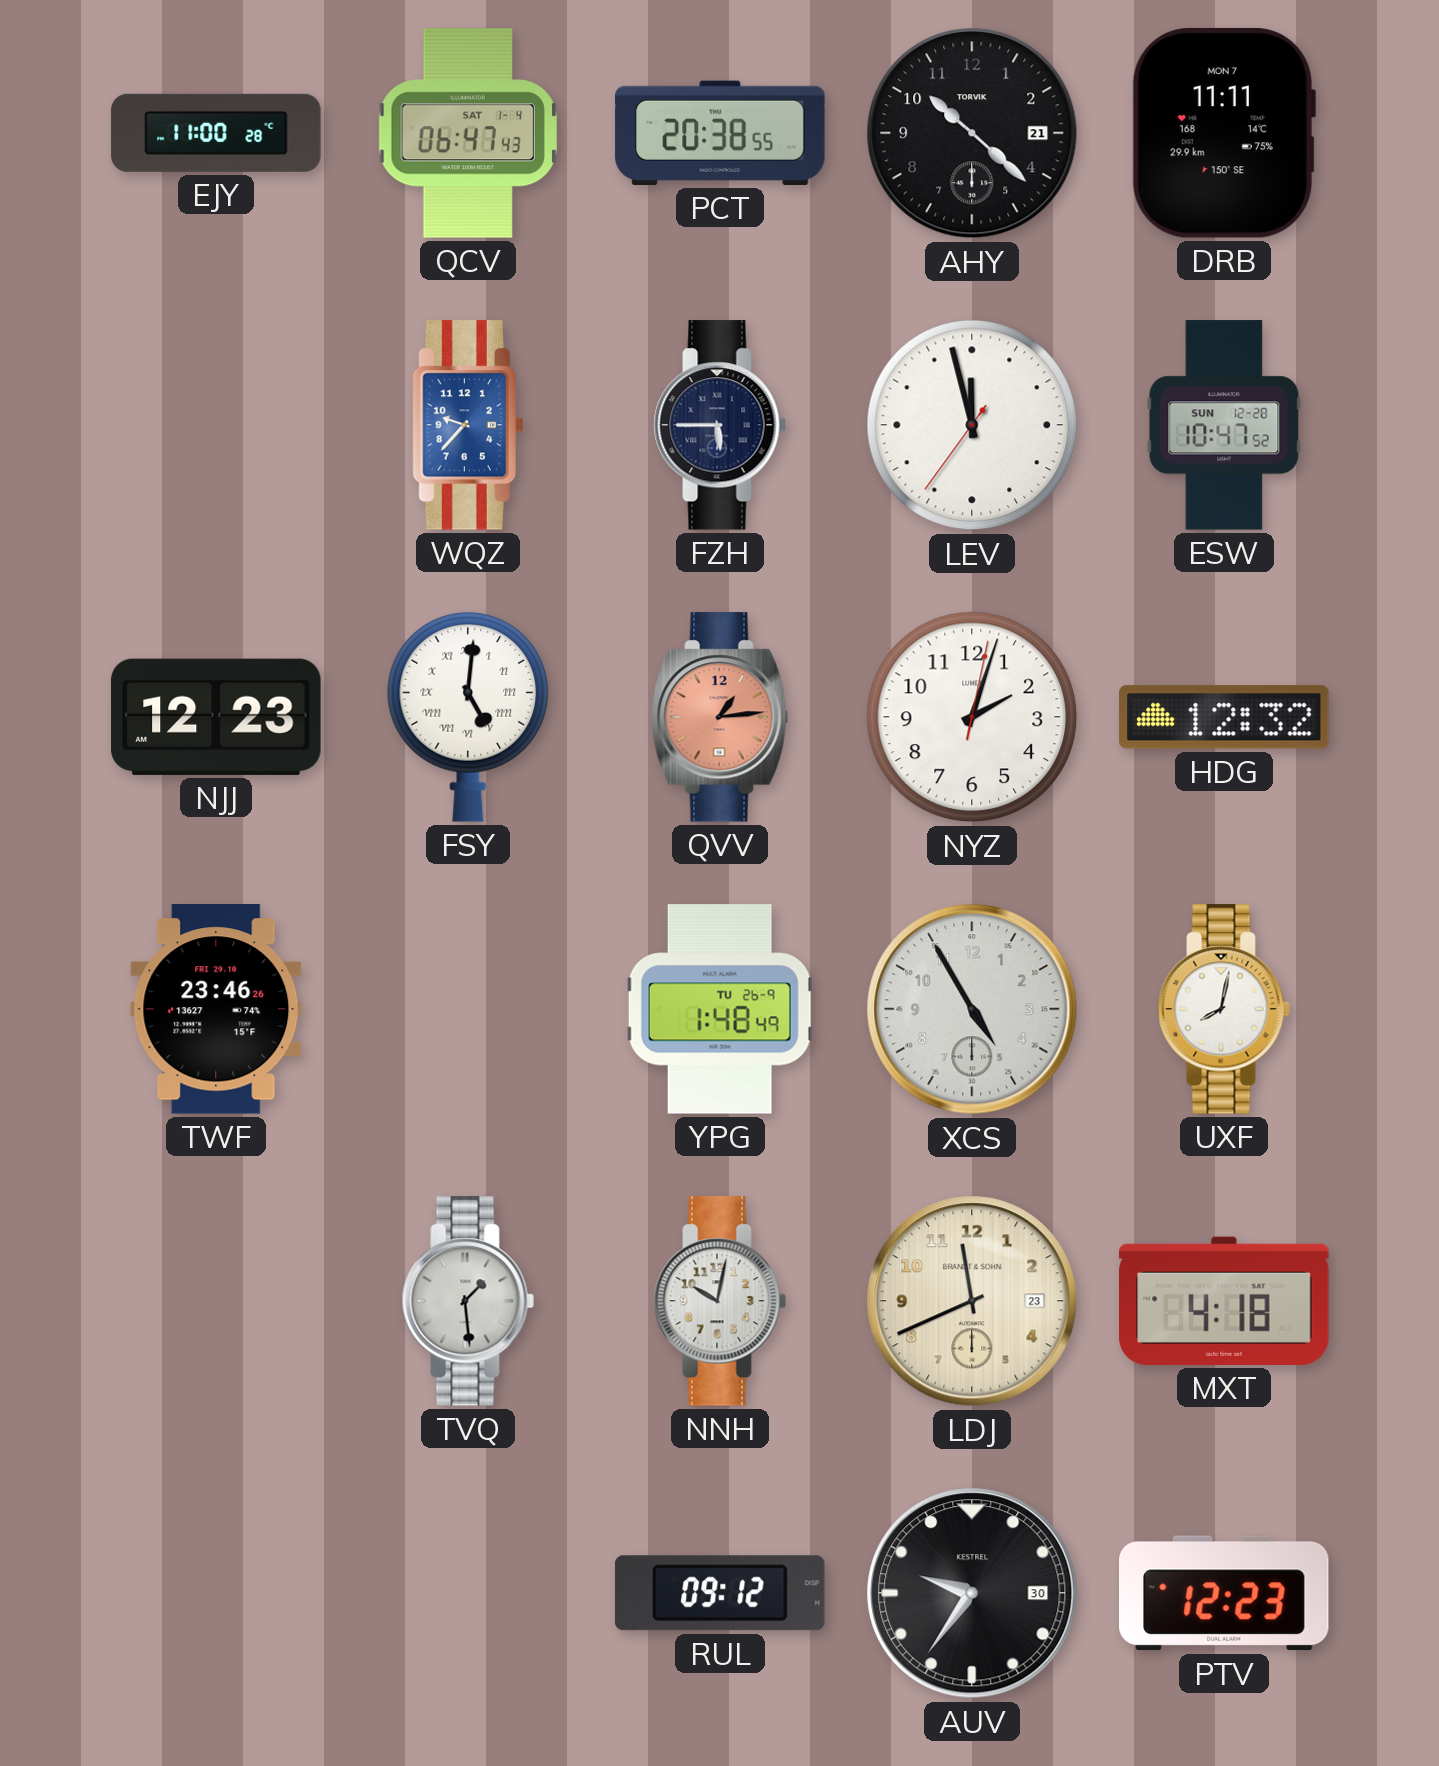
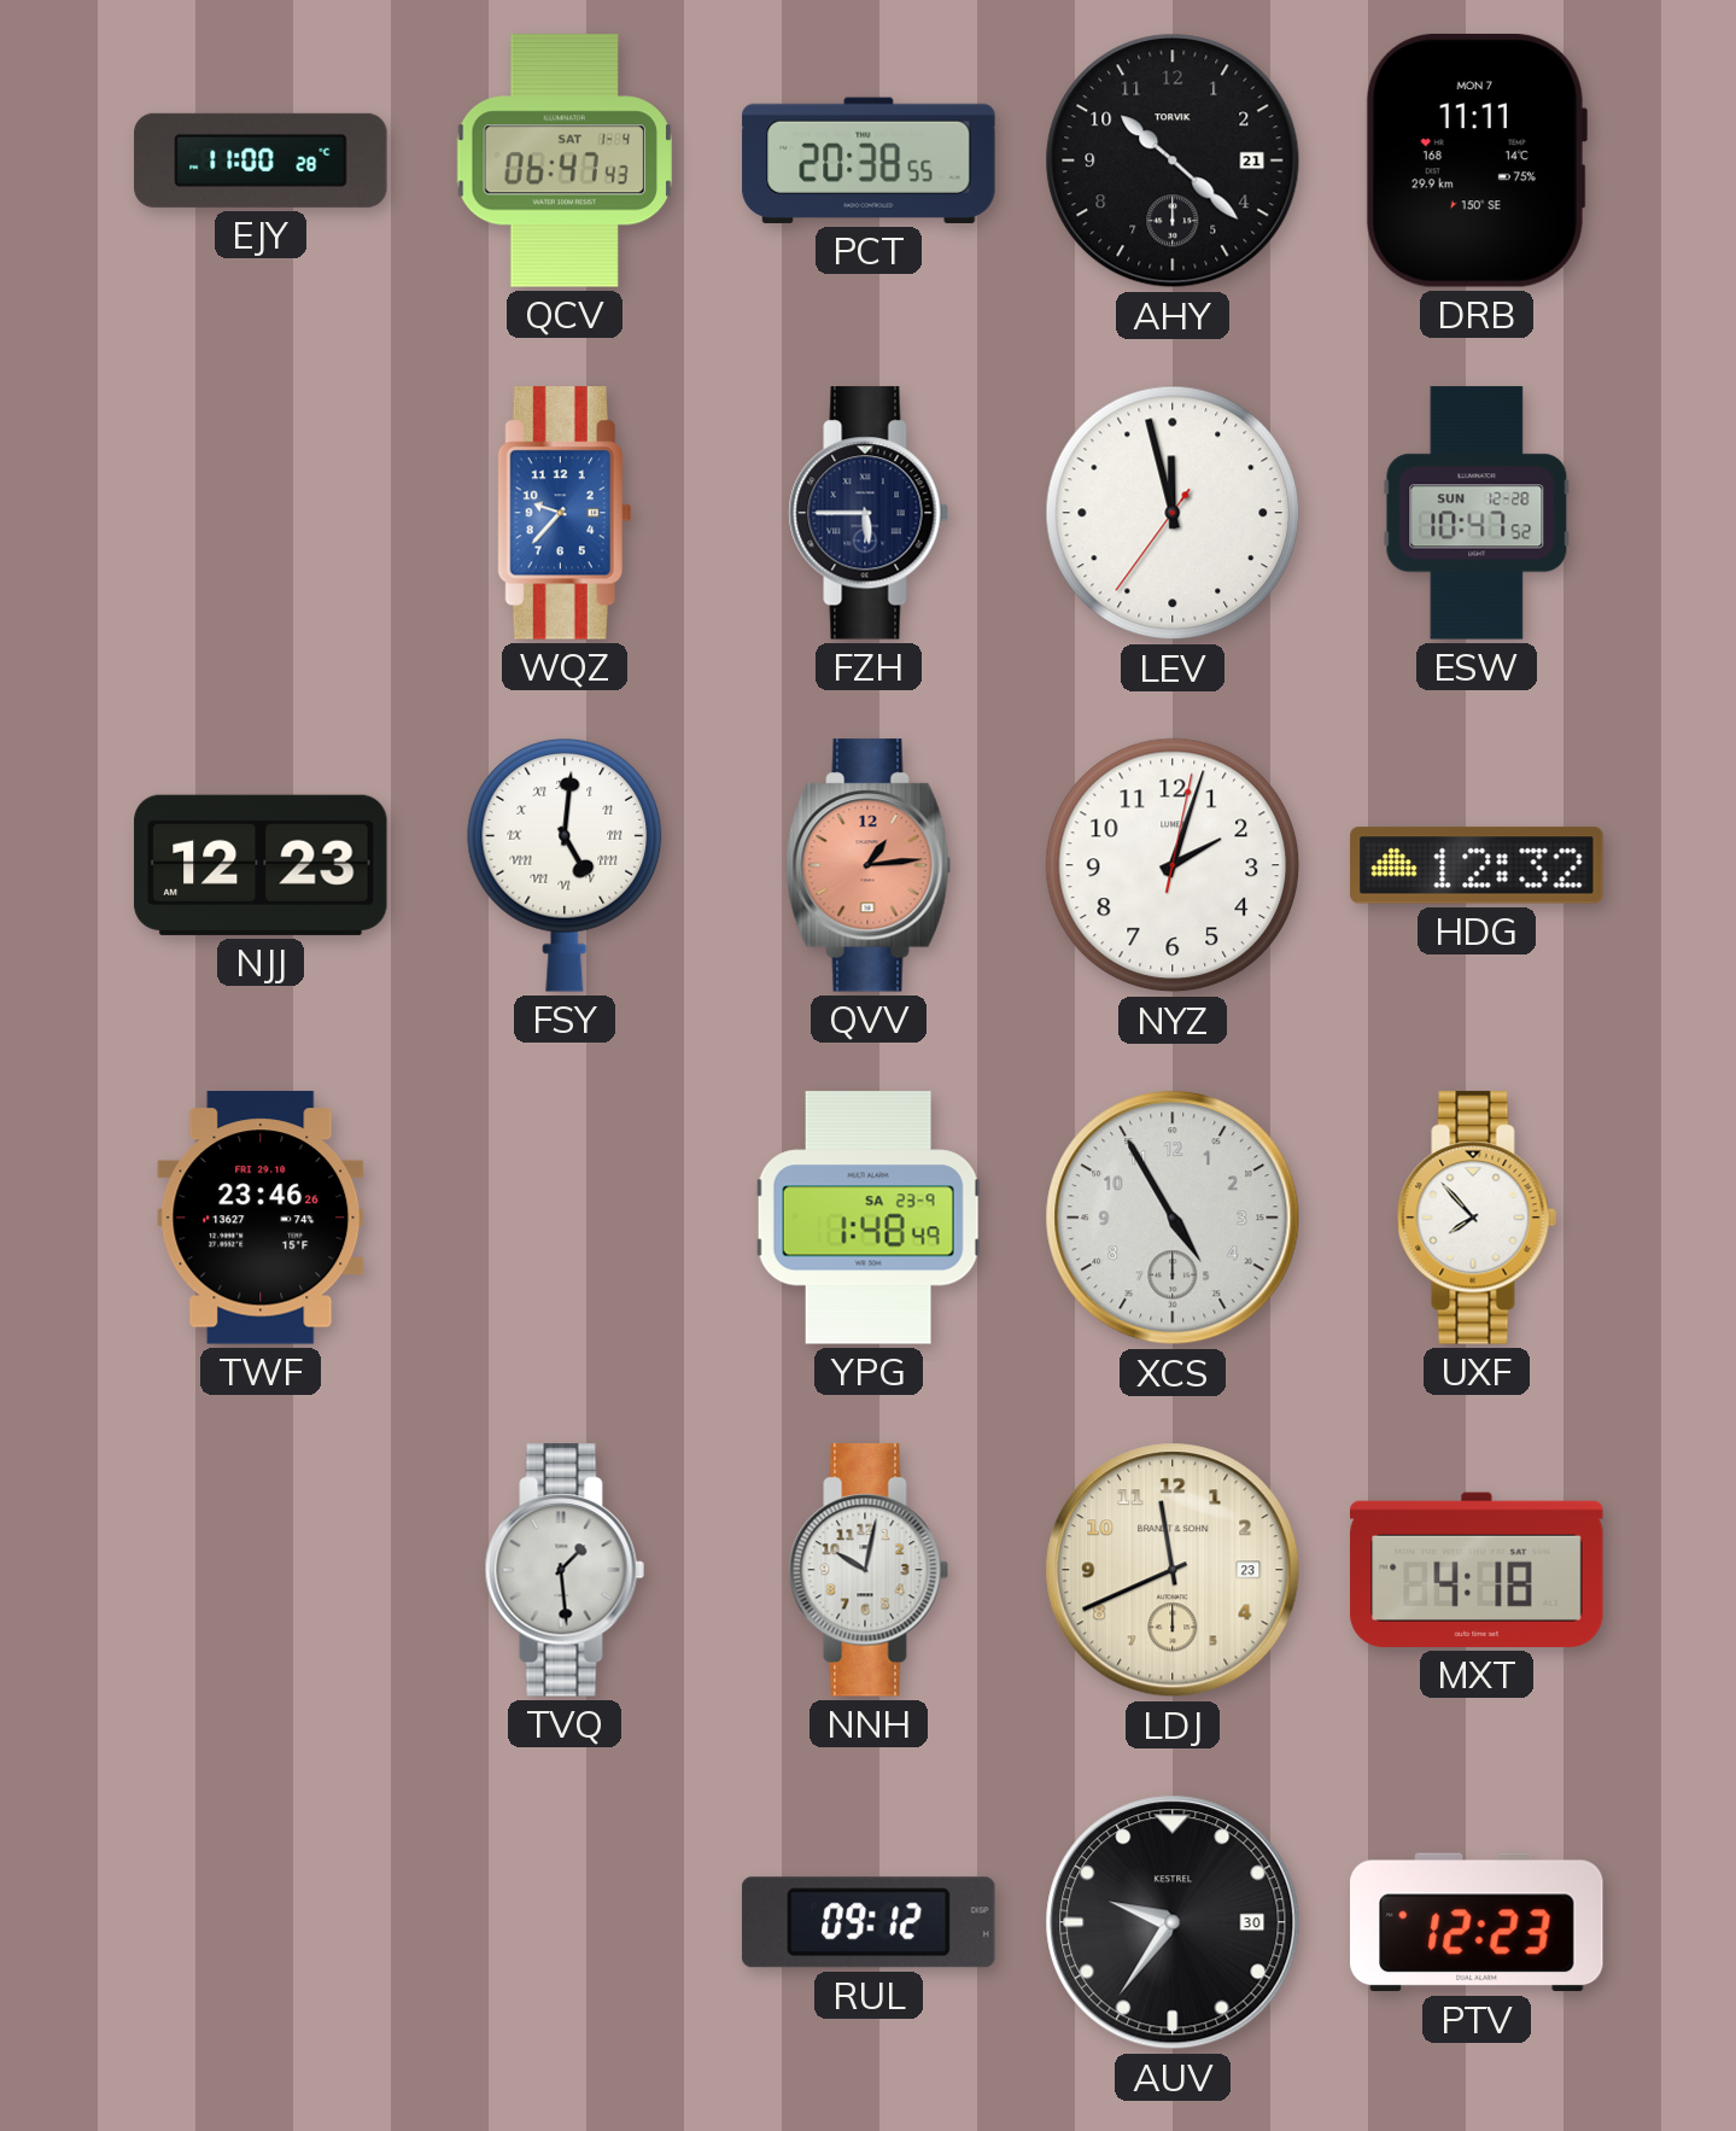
YPG date: TU 26-9 -> SA 23-9 (869, 1218)
UXF: 8:02 -> 7:53 (1477, 1218)
